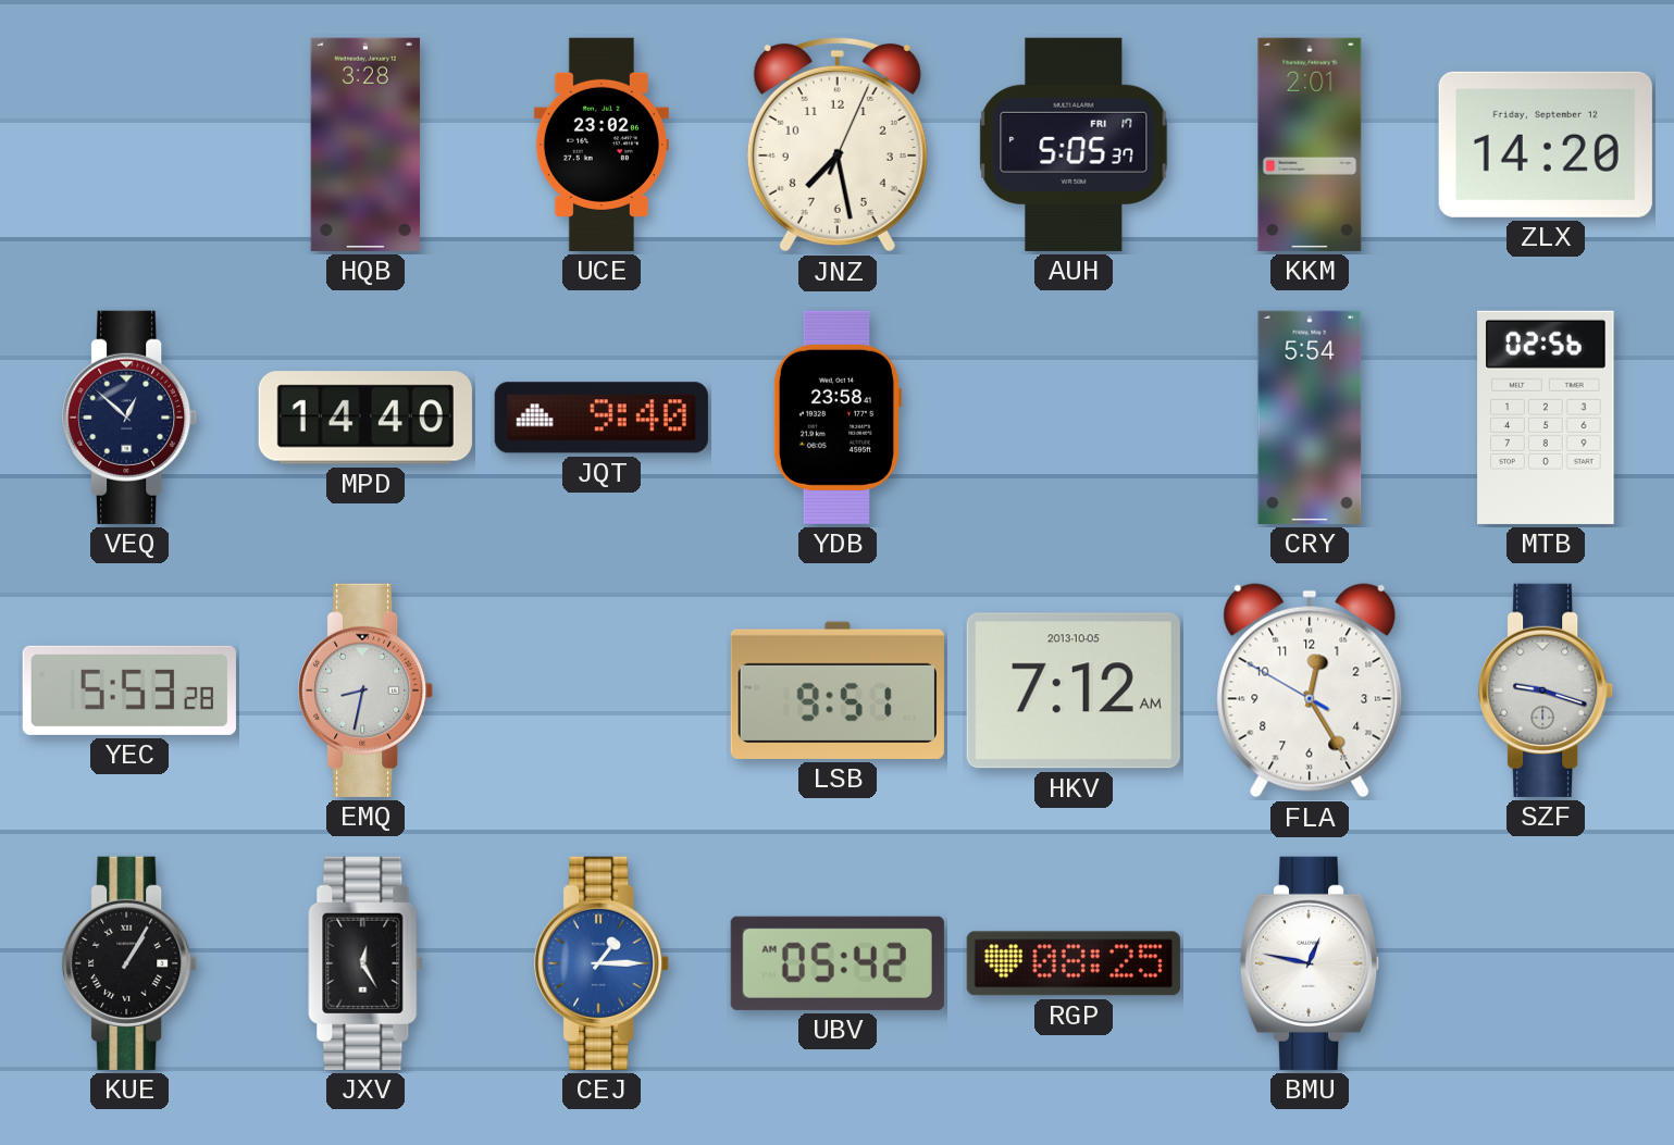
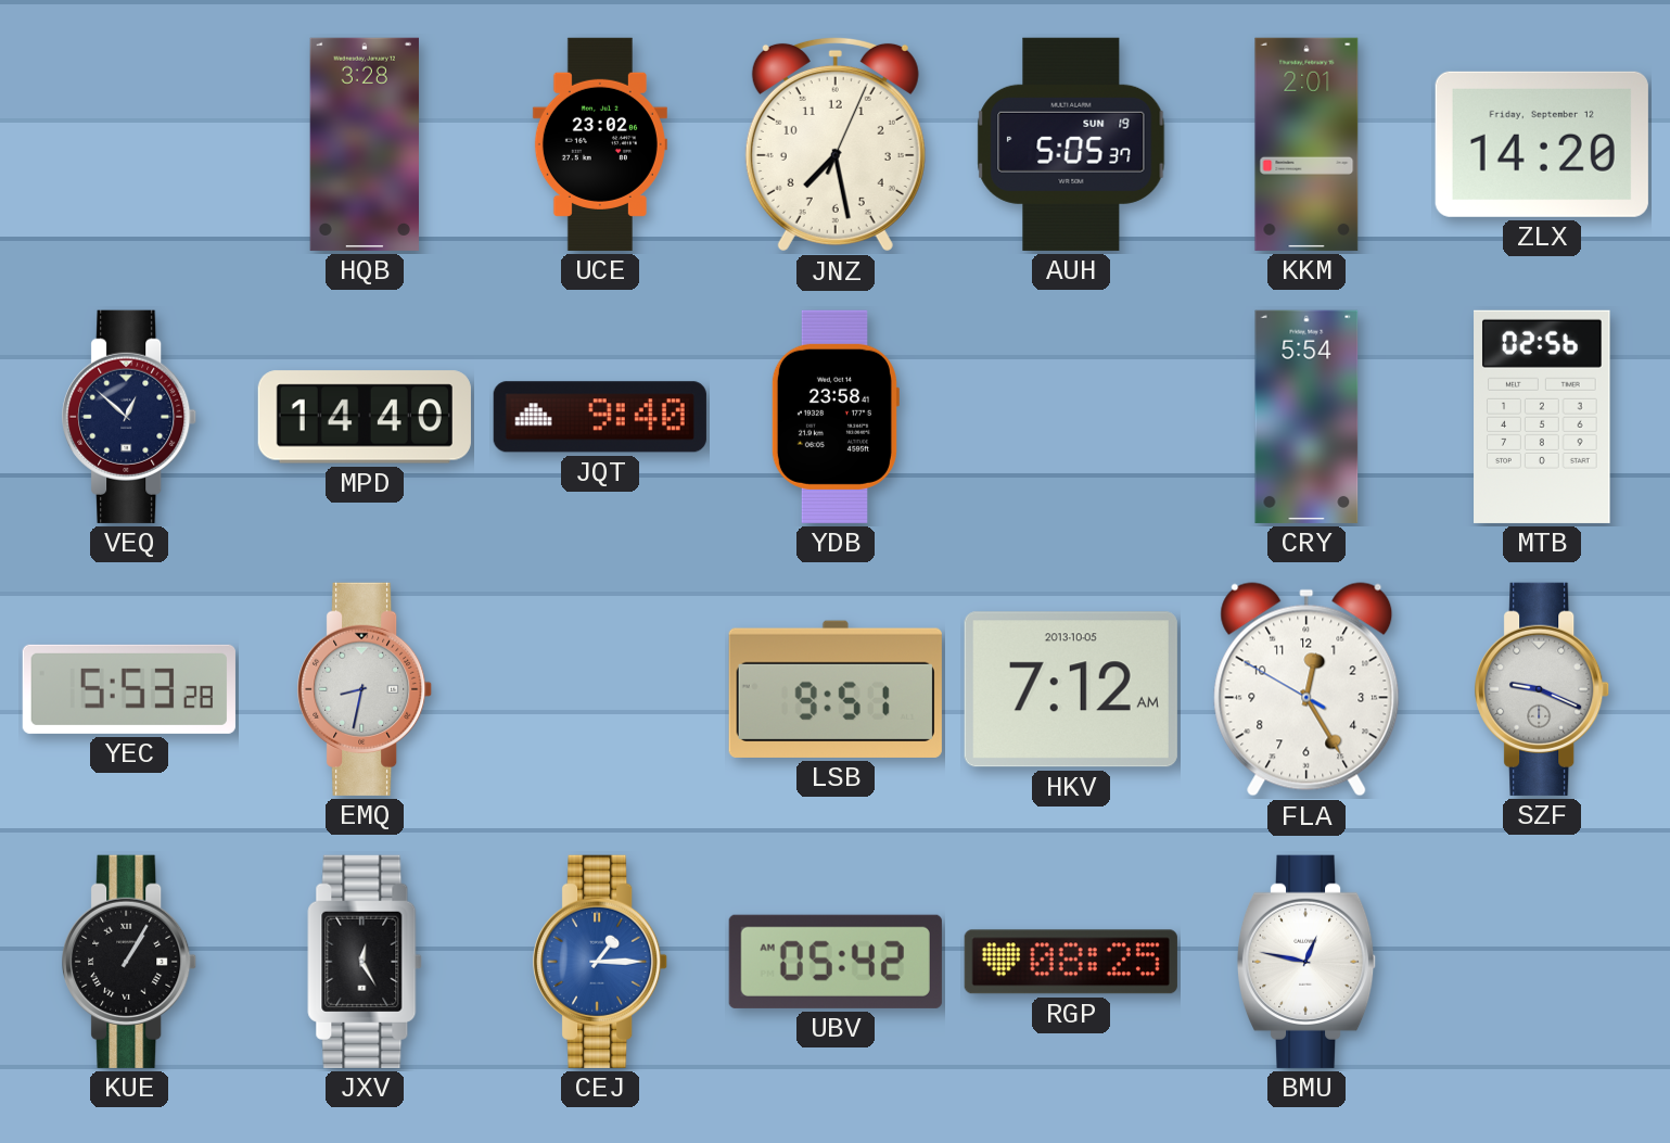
AUH date: FRI 17 -> SUN 19 (1071, 144)
SZF: 9:18 -> 9:19 (1543, 689)
